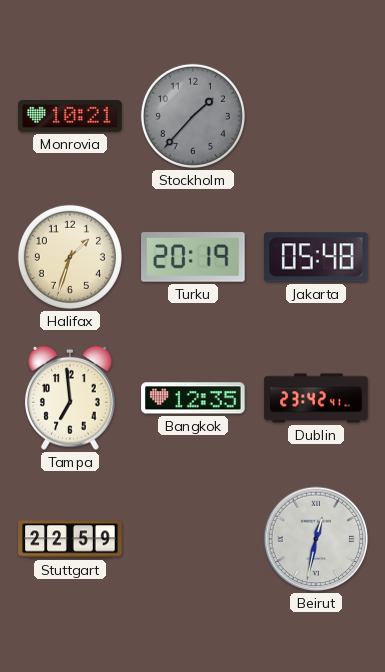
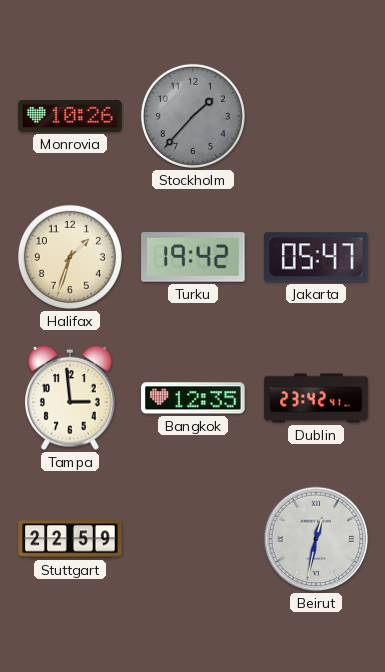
Monrovia: 10:21 -> 10:26 (70, 117)
Turku: 20:19 -> 19:42 (193, 257)
Jakarta: 05:48 -> 05:47 (317, 257)
Tampa: 6:59 -> 2:59 (70, 398)
